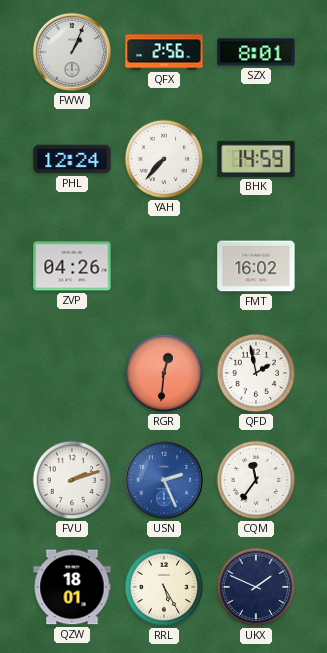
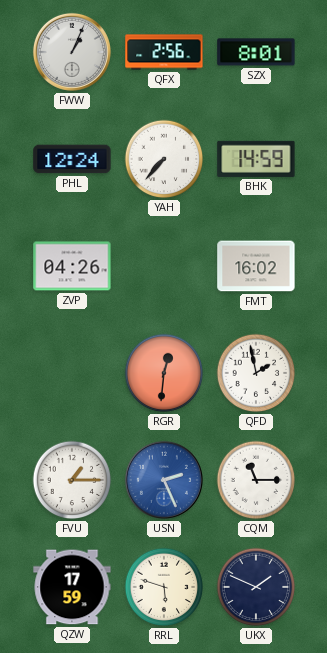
FVU: 2:12 -> 1:15 (72, 480)
CQM: 11:36 -> 11:15 (256, 480)
QZW: 18:01 -> 17:59 (72, 587)
RRL: 5:25 -> 5:48 (164, 587)
